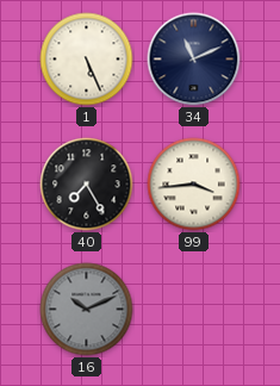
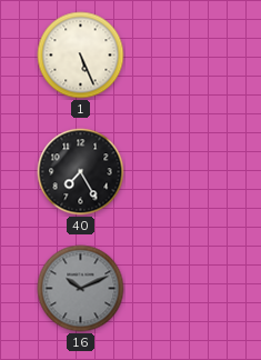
34: 11:11 -> none (194, 60)
99: 3:44 -> none (194, 185)
